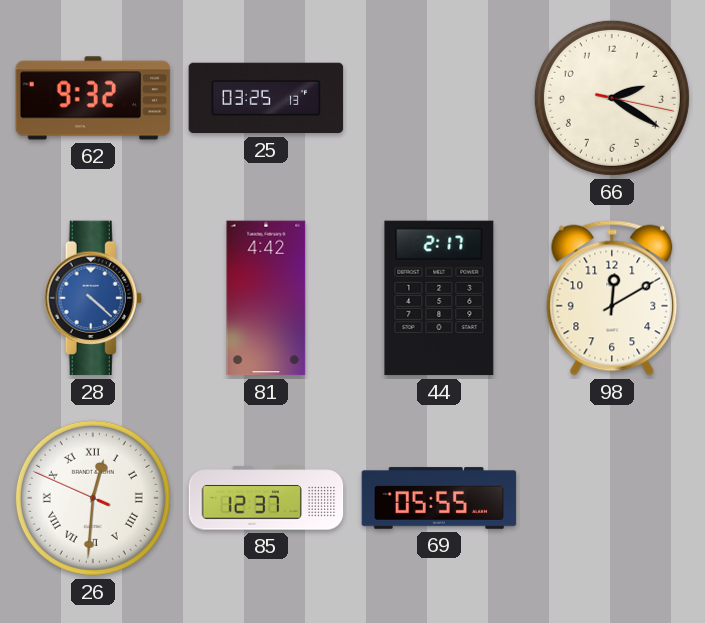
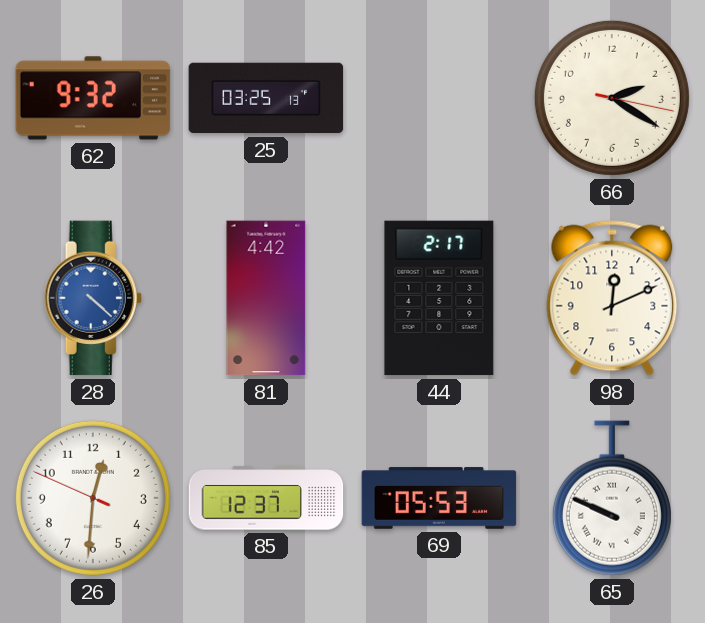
98: 12:10 -> 12:11 (612, 298)
26 numerals: Roman -> Arabic (93, 498)
69: 05:55 -> 05:53 (439, 498)
65: none -> 9:49 (612, 498)
